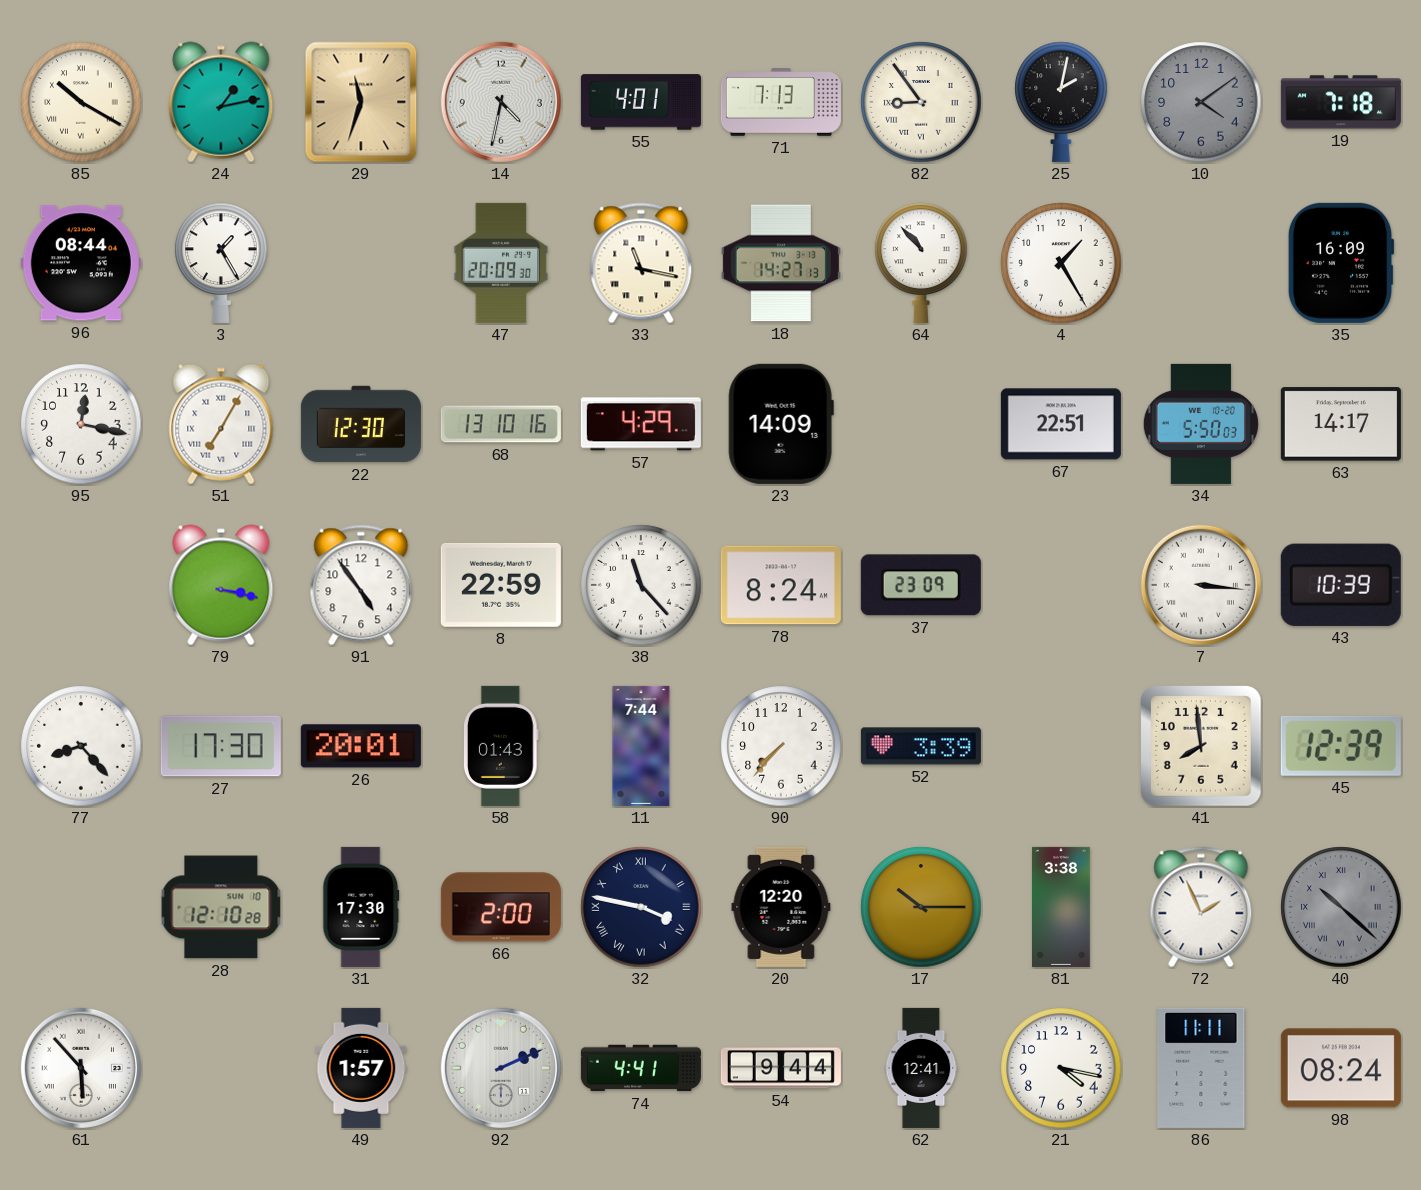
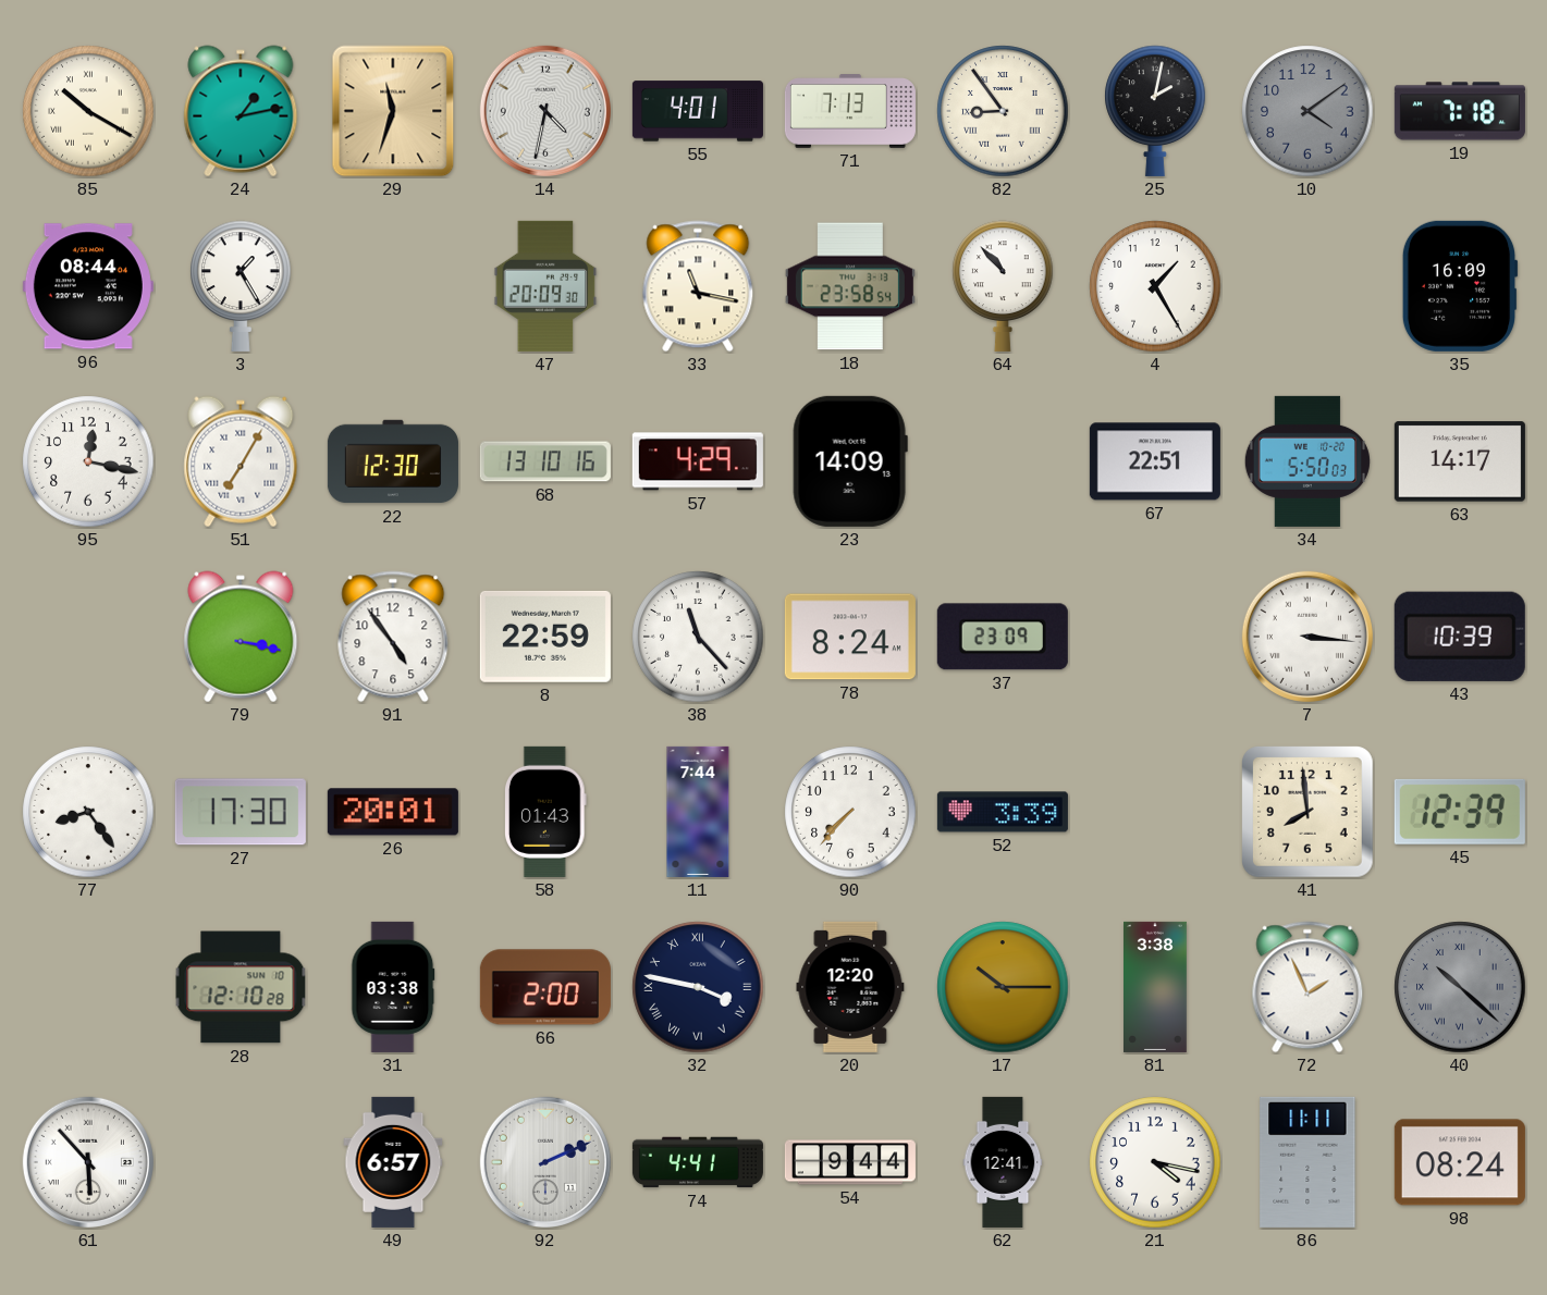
18: 14:27 -> 23:58 (850, 286)
77: 8:23 -> 8:24 (88, 812)
31: 17:30 -> 03:38 (393, 987)
49: 1:57 -> 6:57 (393, 1162)
